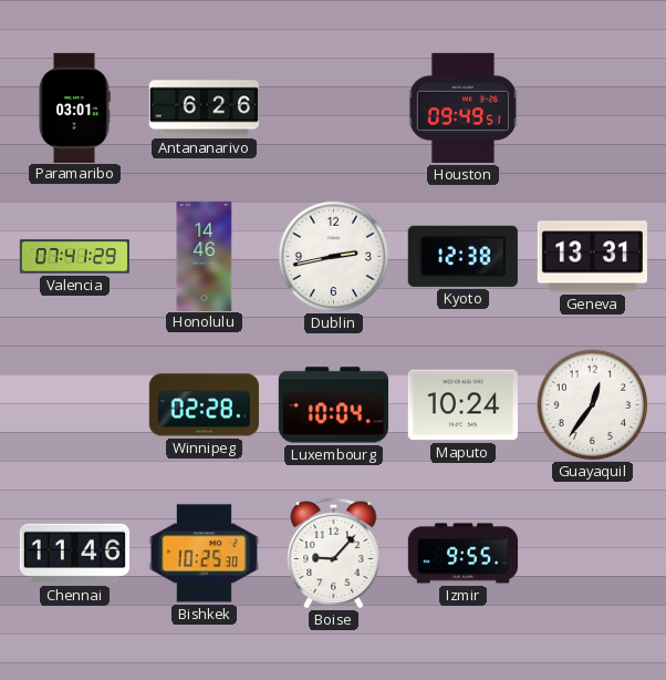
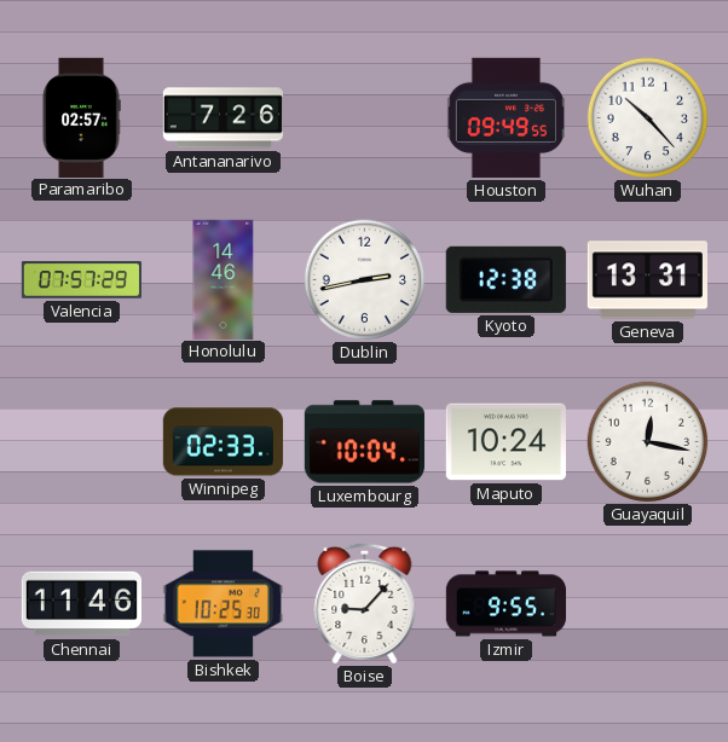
Paramaribo: 03:01 -> 02:57 (81, 117)
Antananarivo: 6:26 -> 7:26 (223, 118)
Houston: 09:49:51 -> 09:49:55 (505, 117)
Wuhan: none -> 10:23 (648, 118)
Valencia: 07:41 -> 07:57 (81, 280)
Winnipeg: 02:28 -> 02:33 (223, 442)
Guayaquil: 12:36 -> 12:17 (648, 442)
